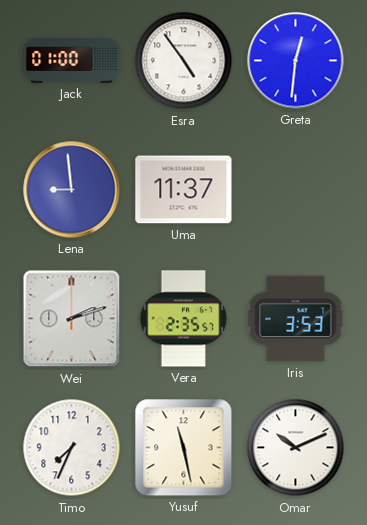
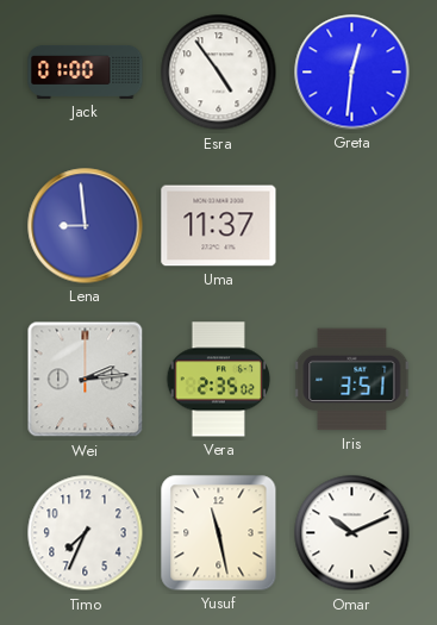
Wei: 2:12 -> 2:14 (86, 380)
Vera: 2:35:57 -> 2:35:02 (219, 380)
Iris: 3:53 -> 3:51 (352, 380)
